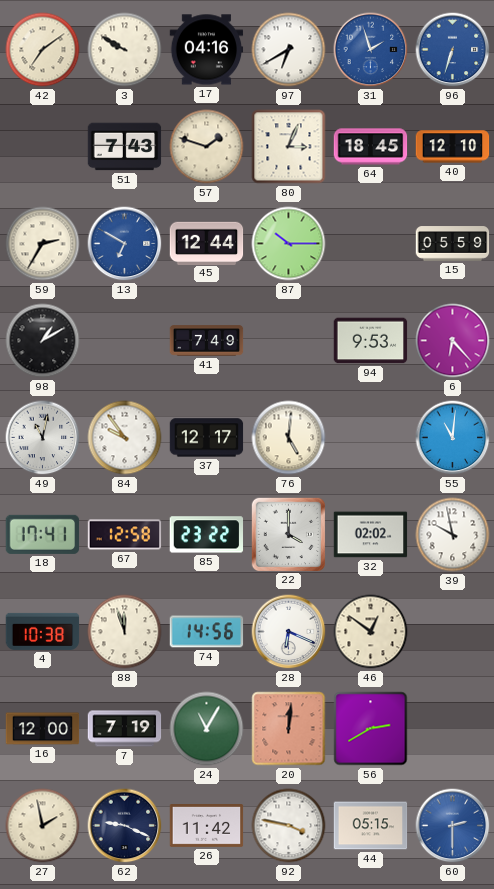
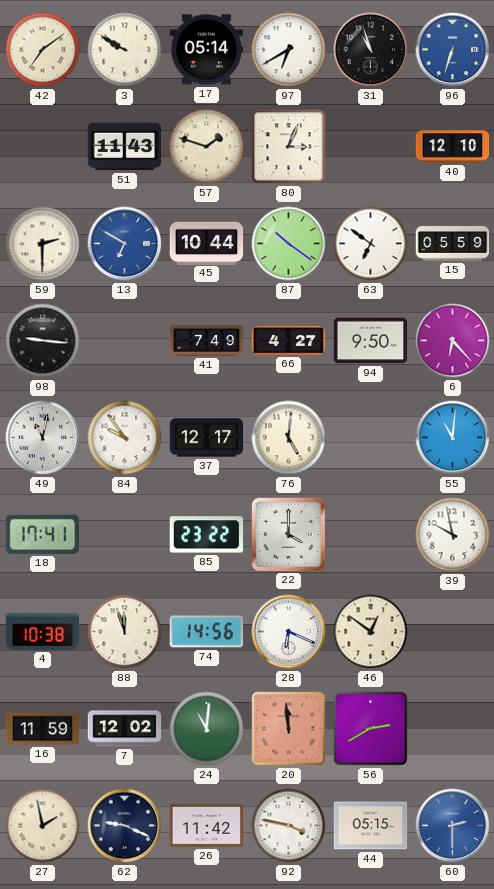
17: 04:16 -> 05:14 (207, 50)
31: 1:57 -> 10:57 (371, 50)
31 dial: blue -> black (371, 50)
51: 7:43 -> 11:43 (125, 147)
64: 18:45 -> none (371, 147)
59: 2:35 -> 2:30 (43, 244)
45: 12:44 -> 10:44 (207, 243)
87: 10:15 -> 10:21 (289, 244)
63: none -> 6:51 (371, 244)
98: 1:10 -> 9:16 (43, 341)
66: none -> 4:27 (289, 341)
94: 9:53 -> 9:50 (371, 341)
67: 12:58 -> none (125, 535)
32: 02:02 -> none (371, 535)
16: 12:00 -> 11:59 (43, 729)
7: 7:19 -> 12:02 (125, 729)
24: 11:05 -> 11:01 (207, 729)
20: 12:01 -> 11:59 (289, 729)
